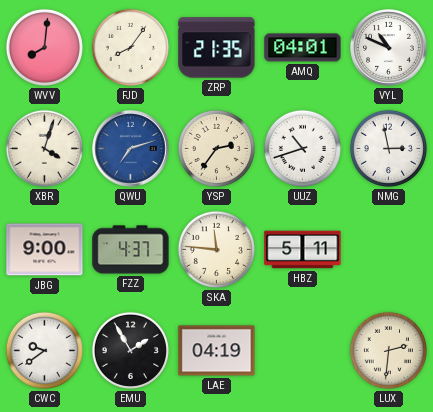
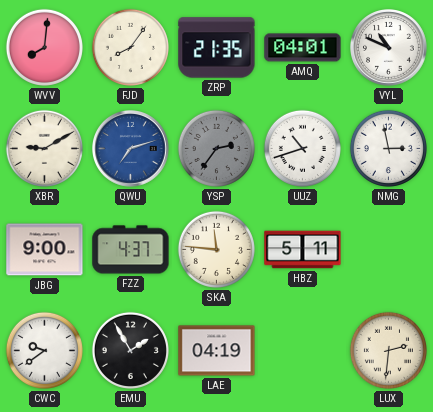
XBR: 4:03 -> 9:10 (44, 148)
YSP dial: cream -> grey (216, 148)
